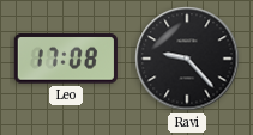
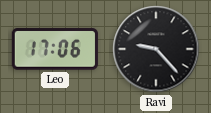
Leo: 17:08 -> 17:06 (55, 49)
